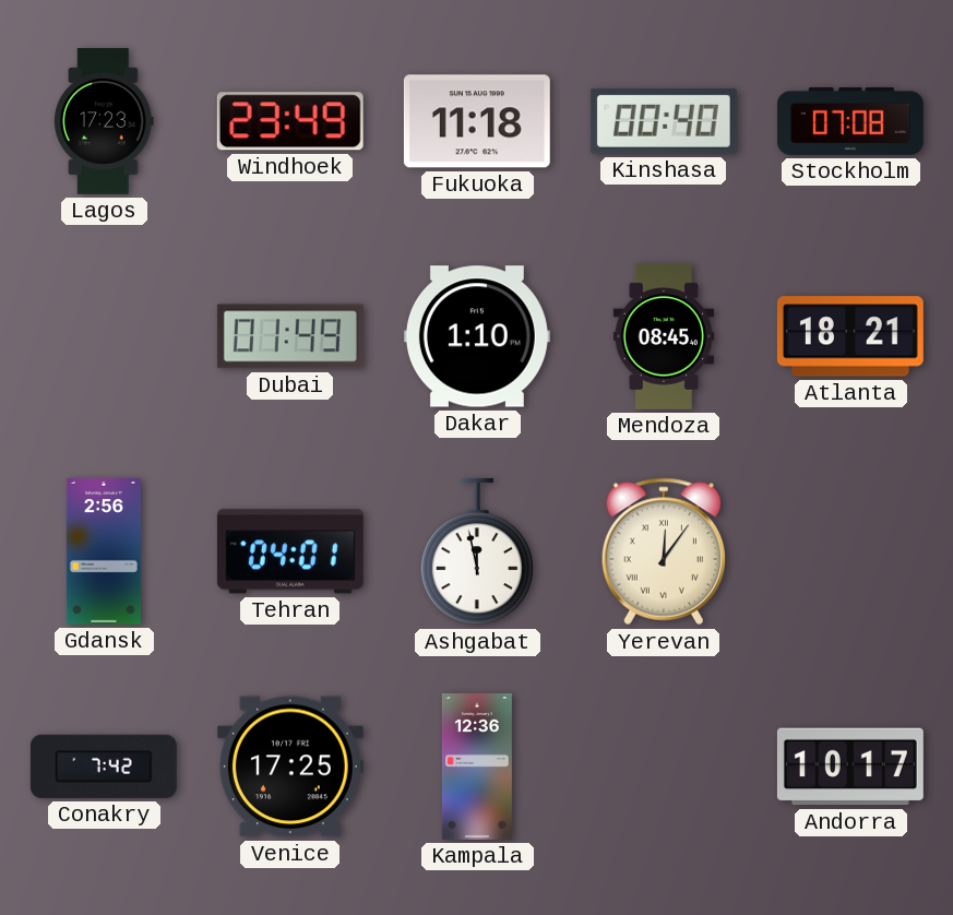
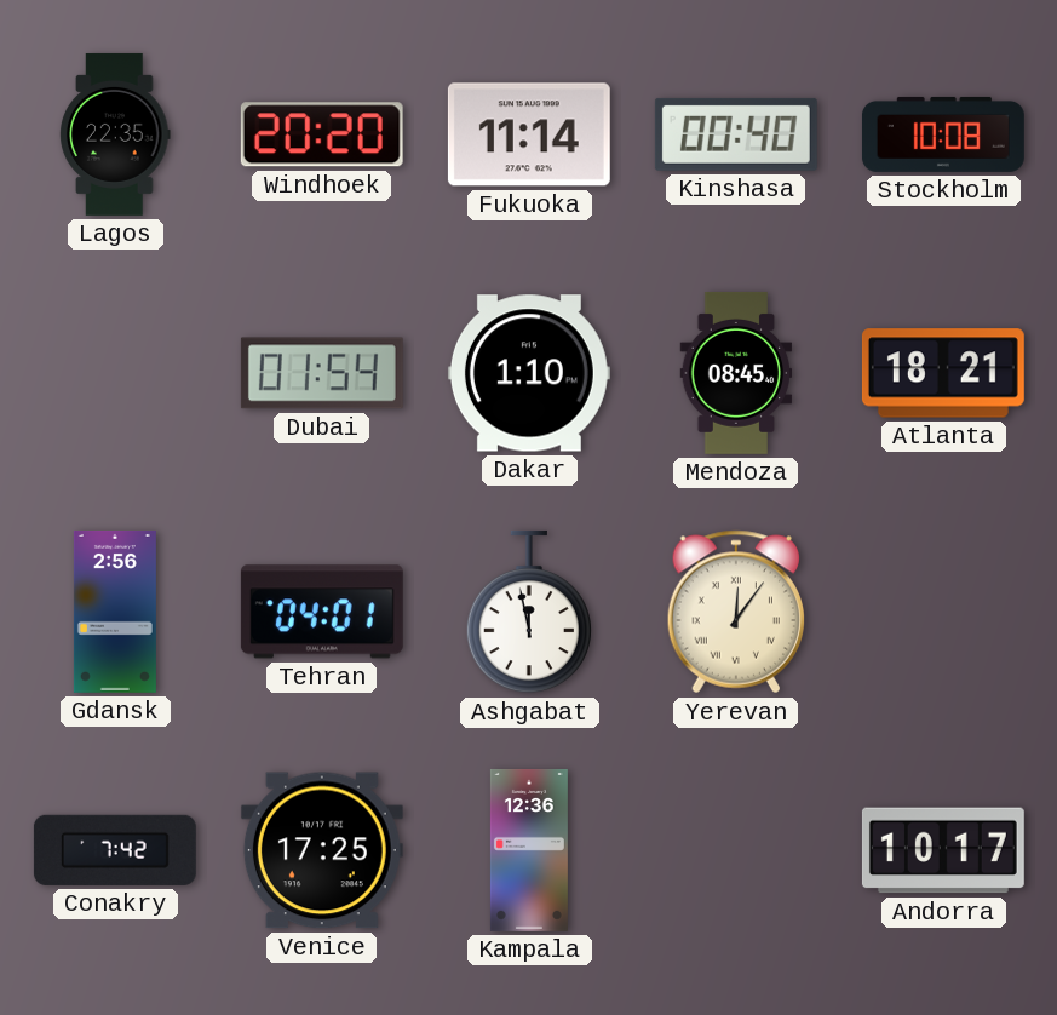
Lagos: 17:23 -> 22:35 (115, 134)
Windhoek: 23:49 -> 20:20 (322, 134)
Fukuoka: 11:18 -> 11:14 (529, 134)
Stockholm: 07:08 -> 10:08 (943, 134)
Dubai: 01:49 -> 01:54 (322, 373)
